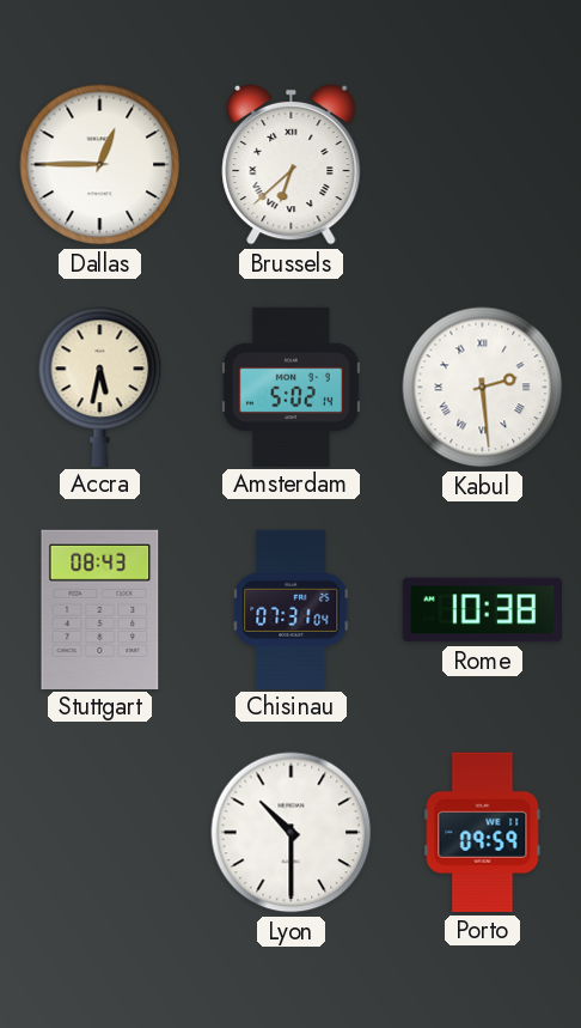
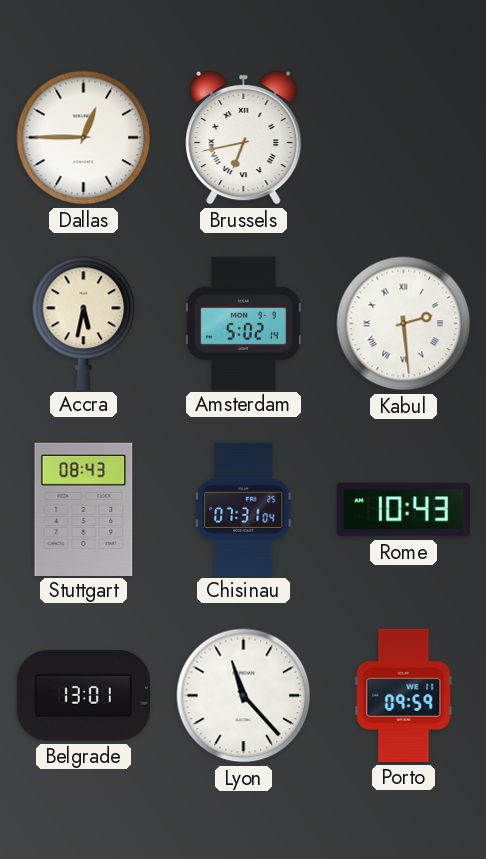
Brussels: 6:38 -> 6:43 (244, 137)
Rome: 10:38 -> 10:43 (403, 510)
Belgrade: none -> 13:01 (83, 696)
Lyon: 10:30 -> 11:23 (244, 696)
